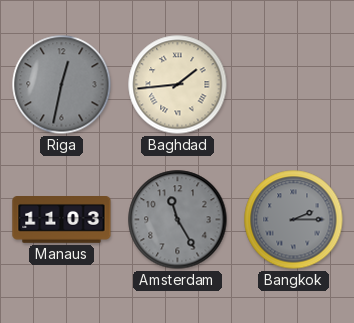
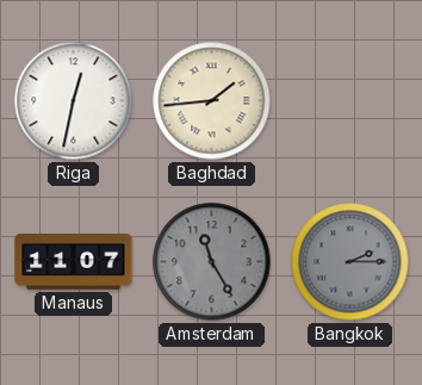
Riga dial: grey -> white (74, 101)
Manaus: 11:03 -> 11:07 (74, 262)
